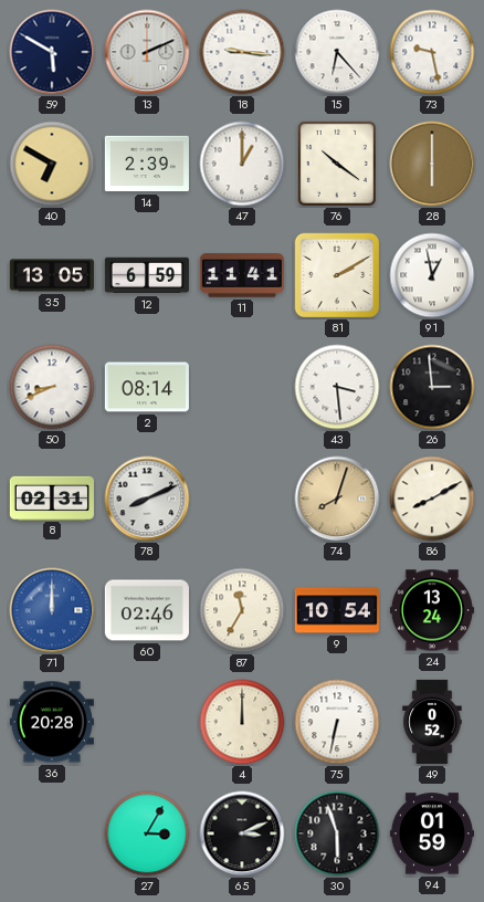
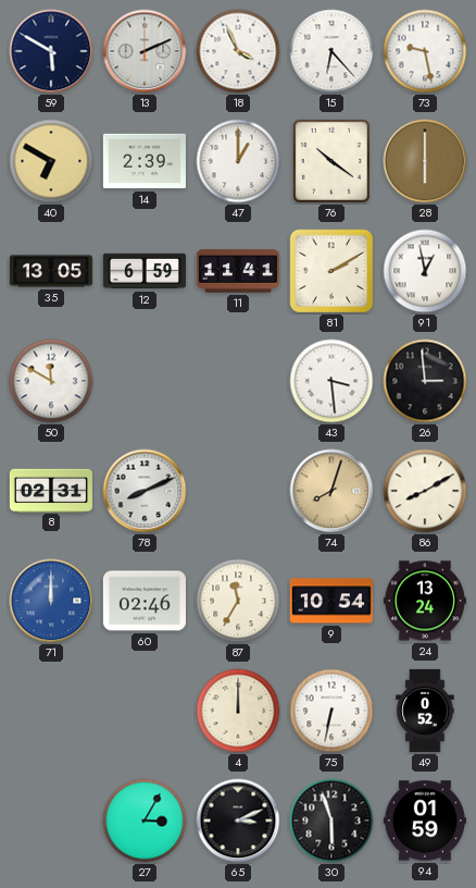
18: 9:16 -> 3:56 (238, 51)
50: 8:41 -> 11:50 (51, 381)
2: 08:14 -> none (147, 387)
36: 20:28 -> none (52, 722)
